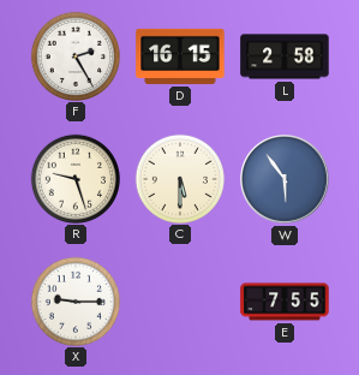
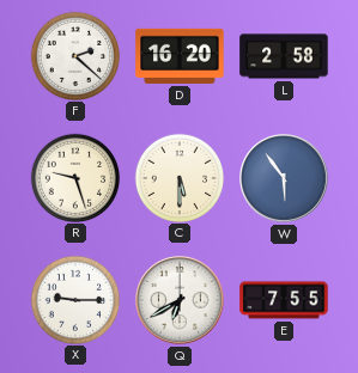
F: 2:25 -> 2:22 (74, 55)
D: 16:15 -> 16:20 (180, 56)
Q: none -> 6:40 (180, 301)
